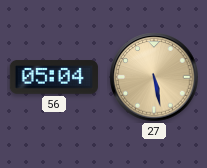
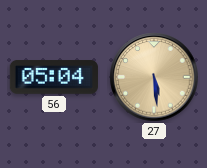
27: 5:28 -> 5:29 (154, 77)
